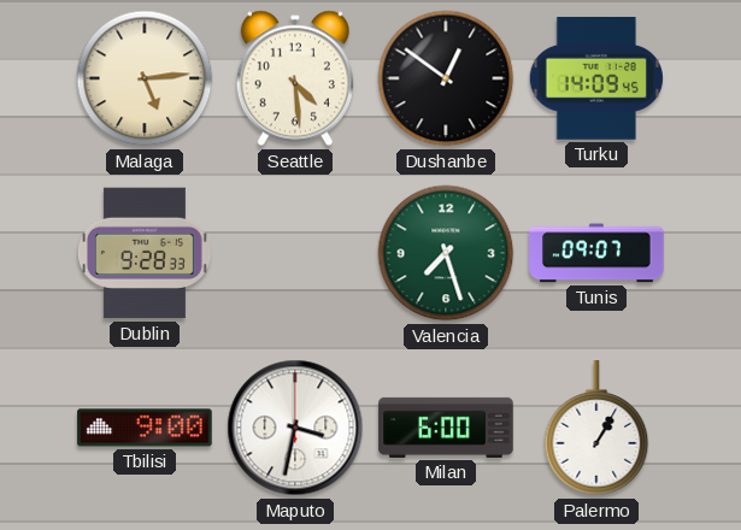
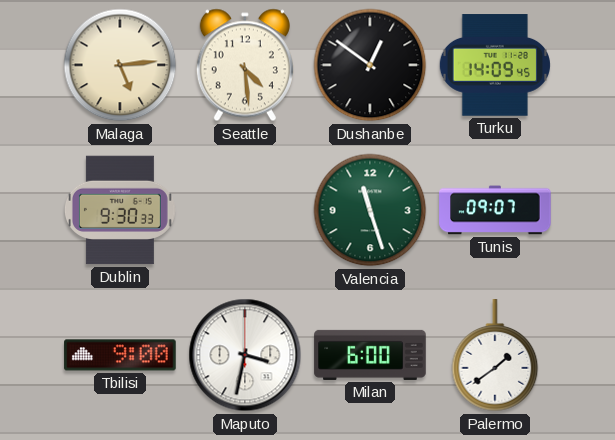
Dublin: 9:28 -> 9:30 (120, 210)
Valencia: 7:27 -> 11:27 (370, 210)
Palermo: 1:05 -> 1:39 (495, 356)
